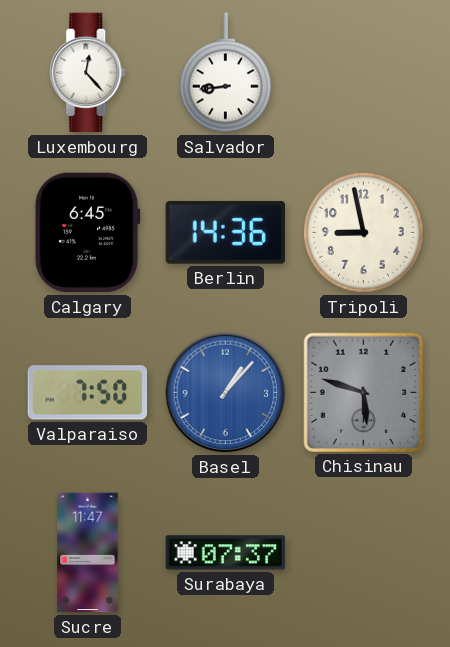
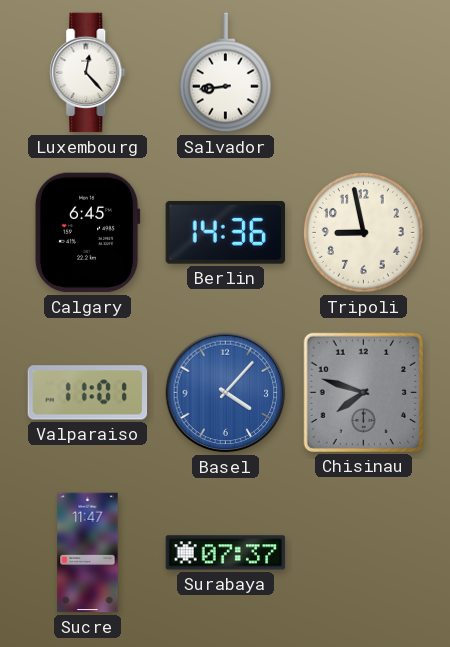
Valparaiso: 7:50 -> 11:01 (88, 393)
Basel: 1:07 -> 4:07 (226, 393)
Chisinau: 5:48 -> 7:48 (363, 392)
